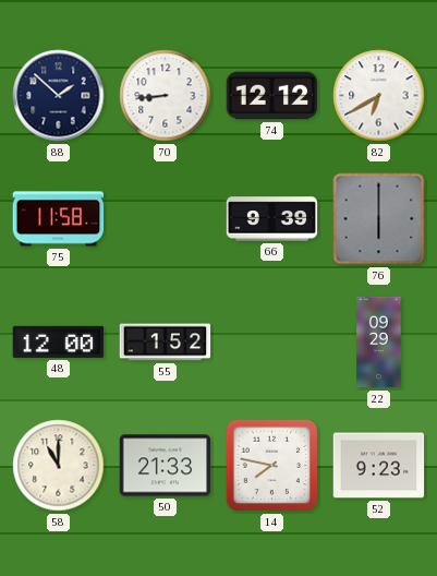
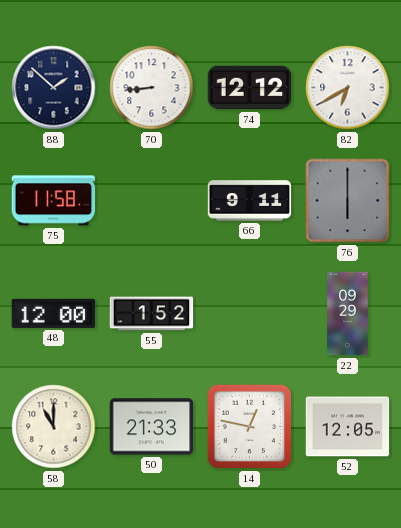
66: 9:39 -> 9:11 (250, 201)
14: 7:47 -> 12:47 (250, 427)
52: 9:23 -> 12:05 (348, 427)
